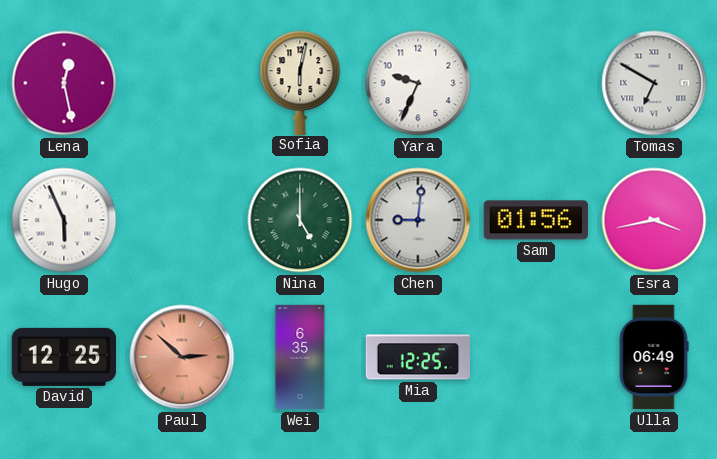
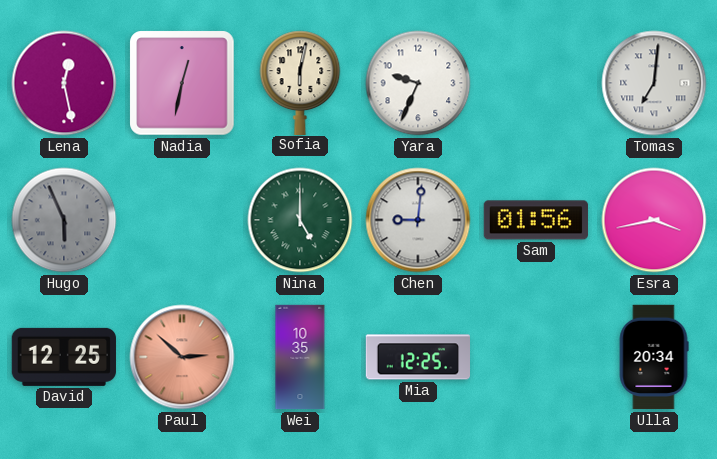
Nadia: none -> 12:32 (182, 83)
Tomas: 6:50 -> 7:01 (654, 83)
Hugo dial: white -> grey (64, 220)
Wei: 6:35 -> 10:35 (300, 357)
Ulla: 06:49 -> 20:34 (654, 357)
